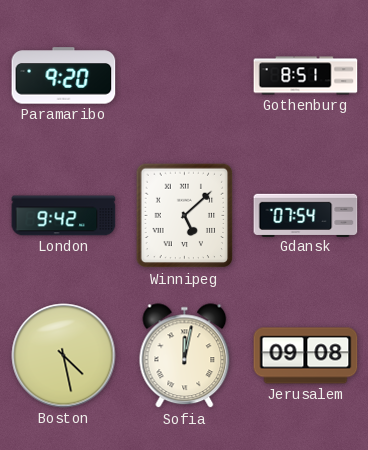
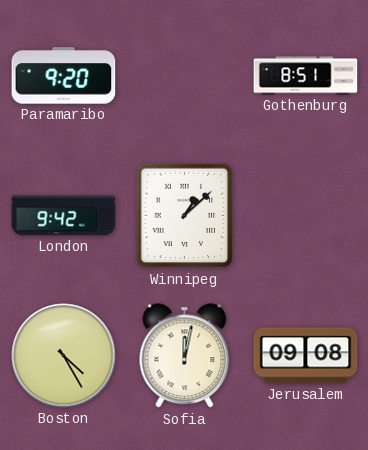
Winnipeg: 5:08 -> 1:08 (185, 216)
Gdansk: 07:54 -> none (306, 215)
Boston: 4:28 -> 4:25 (64, 356)
